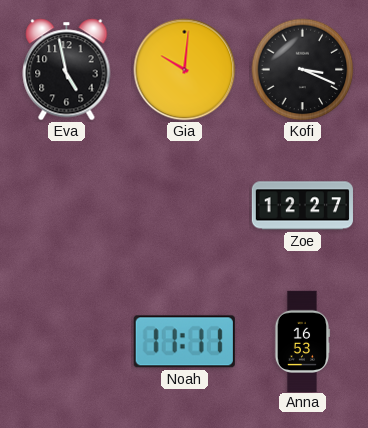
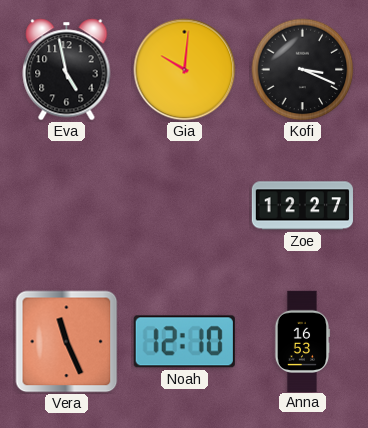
Vera: none -> 11:26 (67, 342)
Noah: 11:11 -> 12:10 (184, 342)
